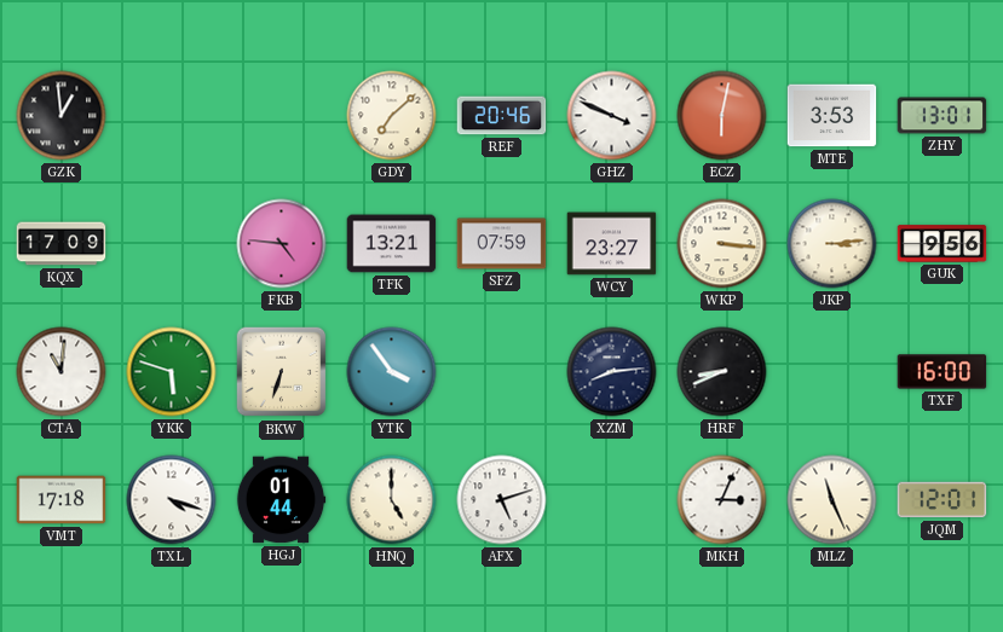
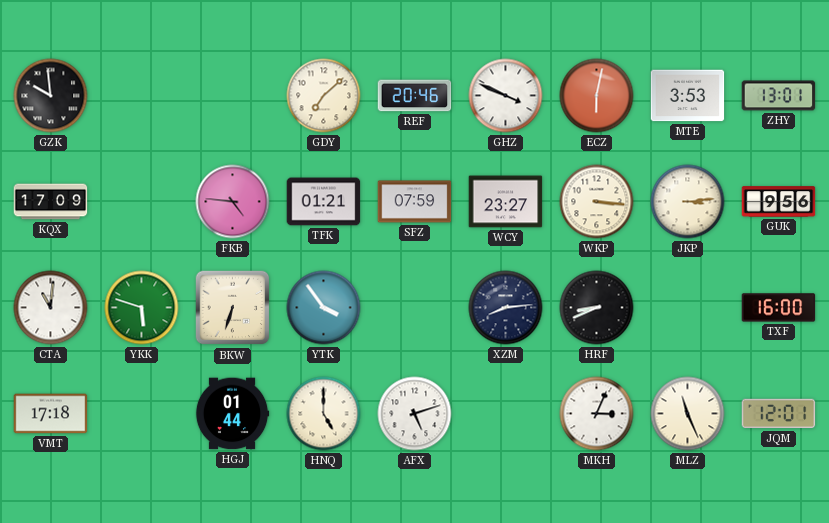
GZK: 12:59 -> 9:59 (51, 96)
TFK: 13:21 -> 01:21 (324, 202)
TXL: 4:18 -> none (172, 500)
